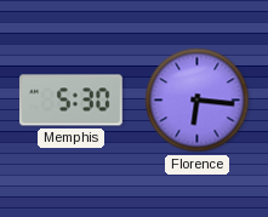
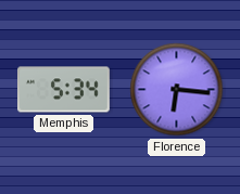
Memphis: 5:30 -> 5:34 (64, 90)
